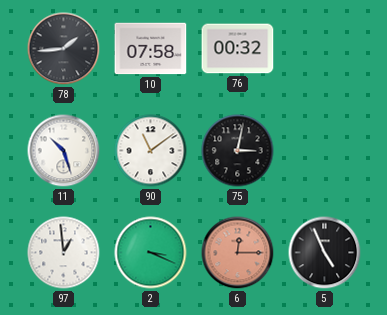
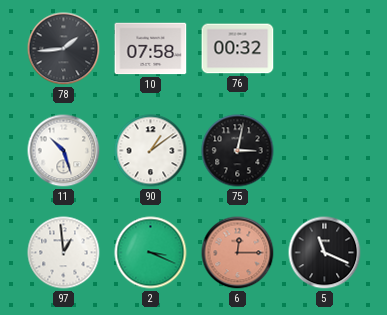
90: 11:09 -> 1:09 (151, 151)
5: 4:56 -> 11:19 (325, 253)
